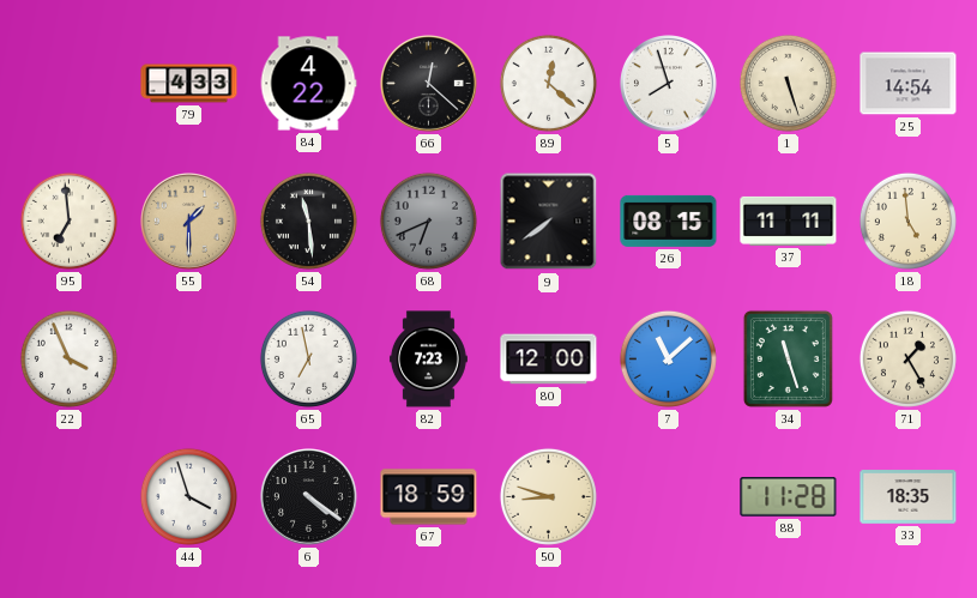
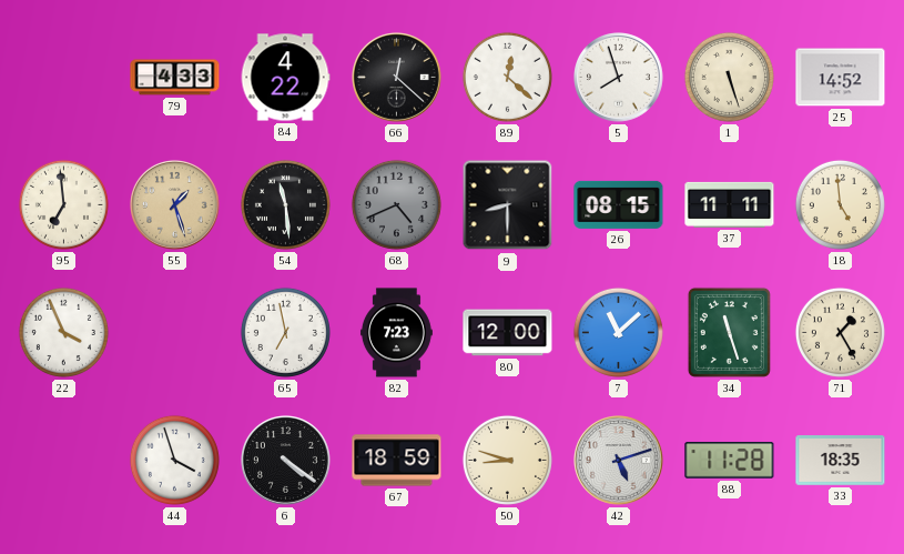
25: 14:54 -> 14:52 (841, 78)
55: 1:30 -> 1:27 (175, 205)
68: 6:41 -> 4:41 (396, 204)
9: 7:39 -> 8:30 (508, 205)
42: none -> 5:12 (619, 461)
